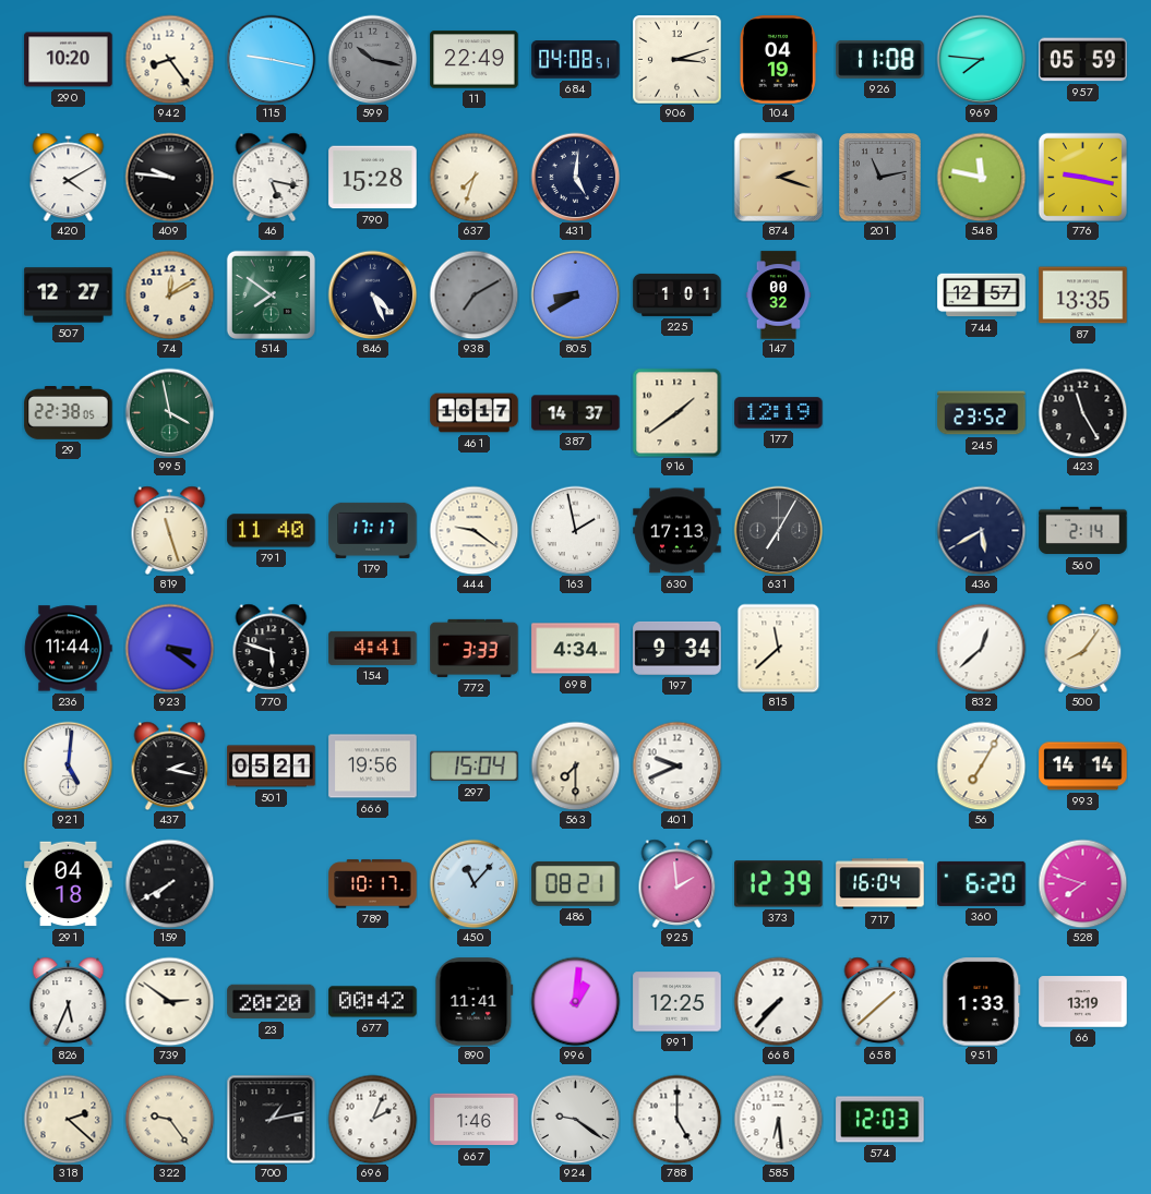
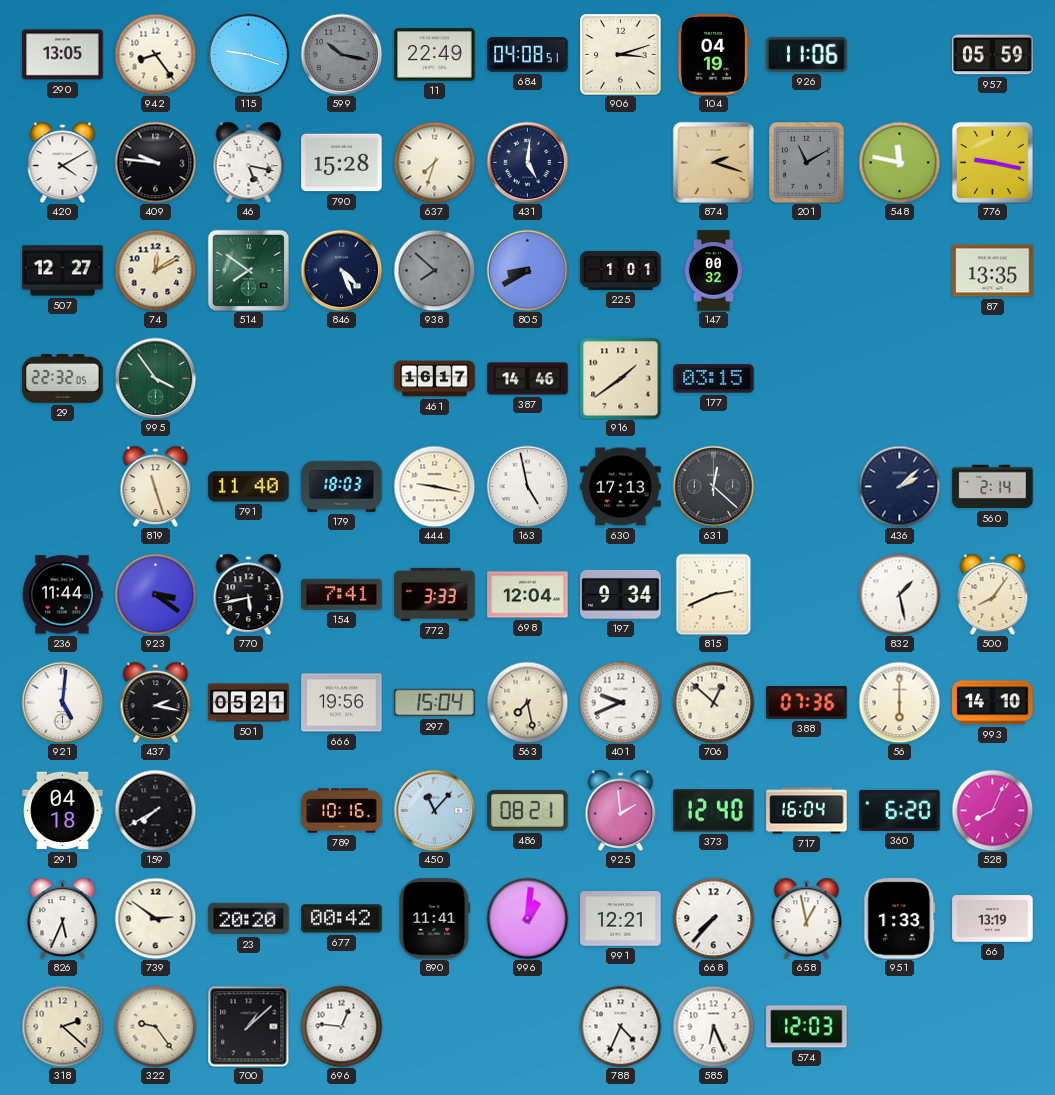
290: 10:20 -> 13:05 (63, 55)
115: 9:17 -> 9:18 (248, 54)
926: 11:08 -> 11:06 (807, 54)
969: 7:46 -> none (981, 59)
201: 11:13 -> 11:10 (807, 163)
938: 7:10 -> 7:52 (434, 270)
744: 12:57 -> none (982, 296)
29: 22:38 -> 22:32 (63, 379)
995: 3:58 -> 3:54 (155, 378)
387: 14:37 -> 14:46 (528, 379)
177: 12:19 -> 03:15 (714, 379)
245: 23:52 -> none (982, 413)
423: 11:25 -> none (1082, 412)
179: 17:17 -> 18:03 (342, 486)
444: 9:21 -> 9:17 (434, 486)
163: 1:58 -> 4:58 (527, 486)
631: 7:05 -> 12:22 (713, 486)
436: 5:40 -> 2:08 (899, 486)
770: 5:48 -> 5:43 (249, 594)
154: 4:41 -> 7:41 (342, 594)
698: 4:34 -> 12:04 (528, 595)
815: 11:38 -> 2:41 (714, 594)
832: 12:38 -> 1:28 (899, 594)
563: 7:30 -> 7:28 (527, 702)
706: none -> 12:52 (713, 702)
388: none -> 07:36 (807, 703)
56: 7:05 -> 6:00 (899, 702)
993: 14:14 -> 14:10 (993, 703)
789: 10:17 -> 10:16 (342, 811)
373: 12:39 -> 12:40 (714, 811)
528: 7:48 -> 8:04 (992, 810)
991: 12:25 -> 12:21 (621, 919)
658: 1:38 -> 12:58 (807, 918)
700: 1:13 -> 1:08 (248, 1026)
696: 2:04 -> 12:46 (341, 1026)
667: 1:46 -> none (475, 1120)
924: 9:21 -> none (575, 1119)
788: 5:00 -> 4:34 (620, 1026)
585: 6:29 -> 6:26 (713, 1026)
